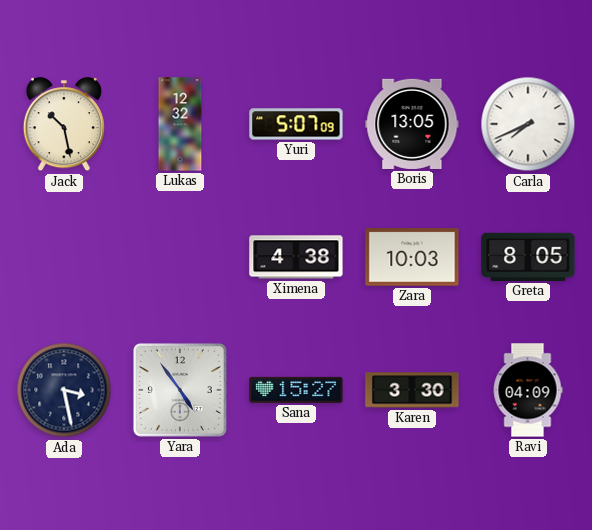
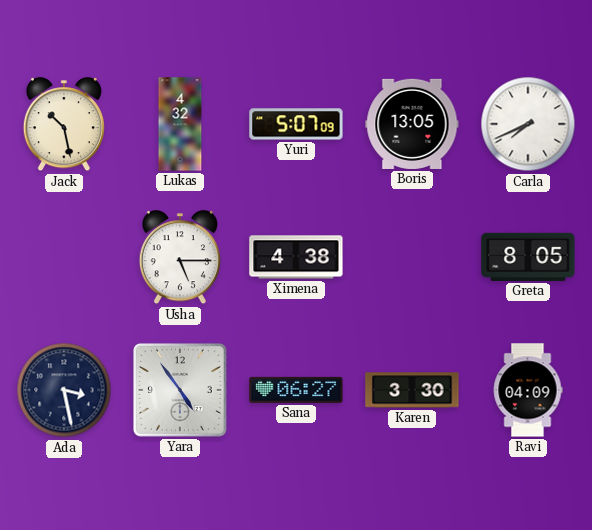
Lukas: 12:32 -> 4:32 (180, 124)
Usha: none -> 5:15 (180, 258)
Zara: 10:03 -> none (412, 257)
Sana: 15:27 -> 06:27 (296, 390)
